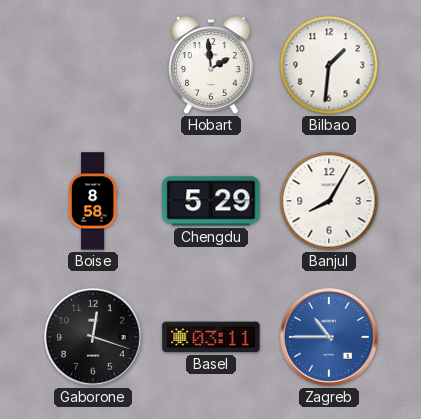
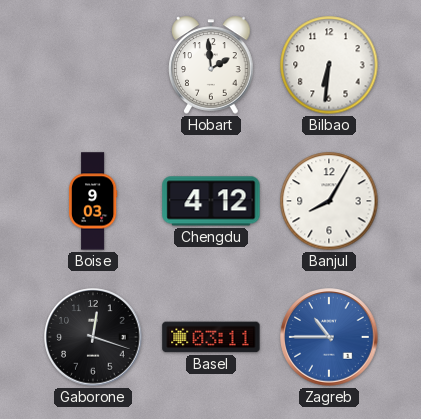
Bilbao: 1:31 -> 6:31 (329, 65)
Boise: 8:58 -> 9:03 (93, 201)
Chengdu: 5:29 -> 4:12 (211, 201)
